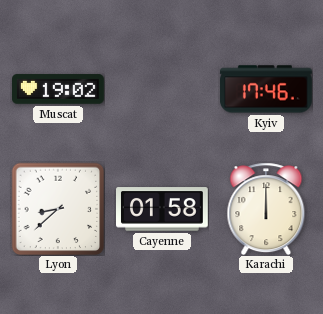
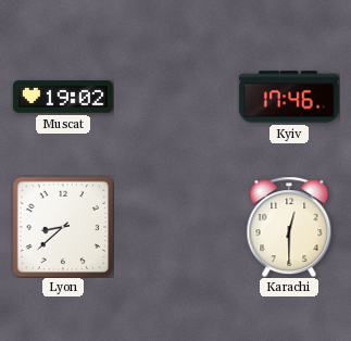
Cayenne: 01:58 -> none (163, 209)
Karachi: 12:00 -> 12:30 (289, 227)
